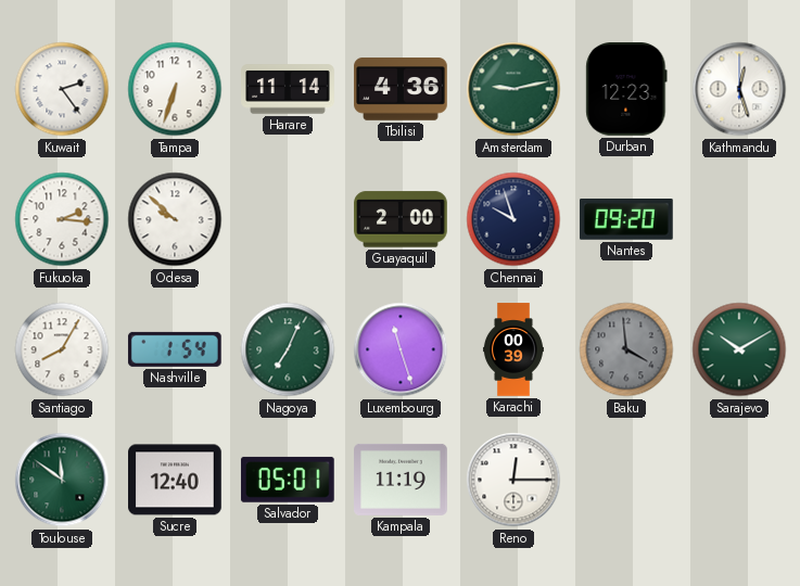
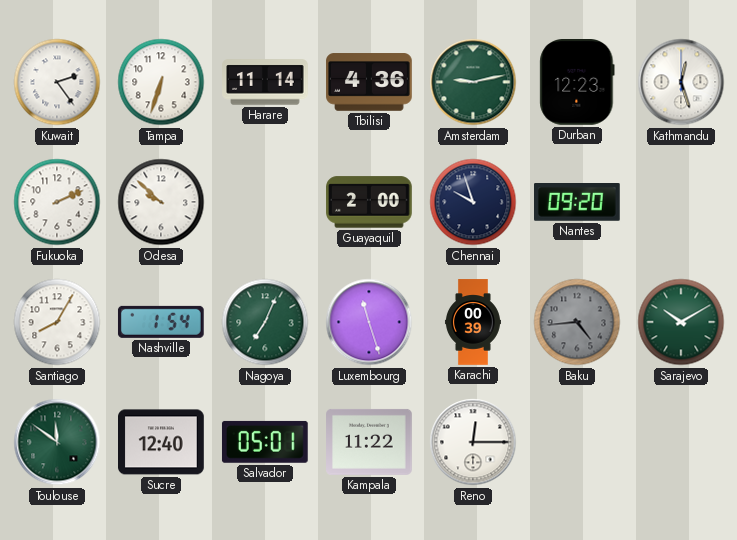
Fukuoka: 2:16 -> 2:11 (57, 202)
Baku: 3:59 -> 4:44 (577, 322)
Kampala: 11:19 -> 11:22 (369, 442)
